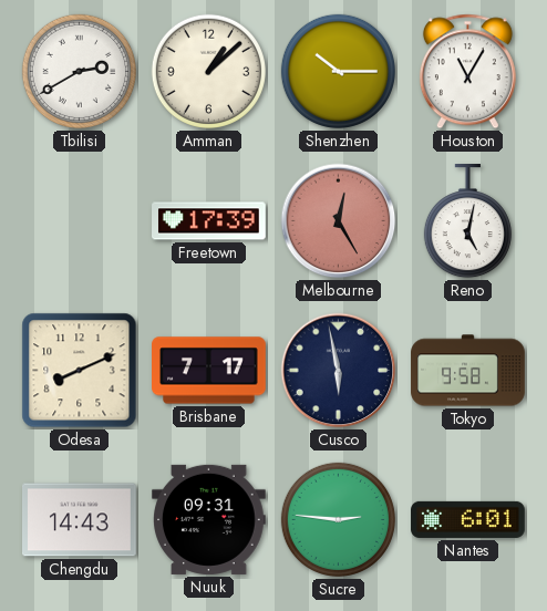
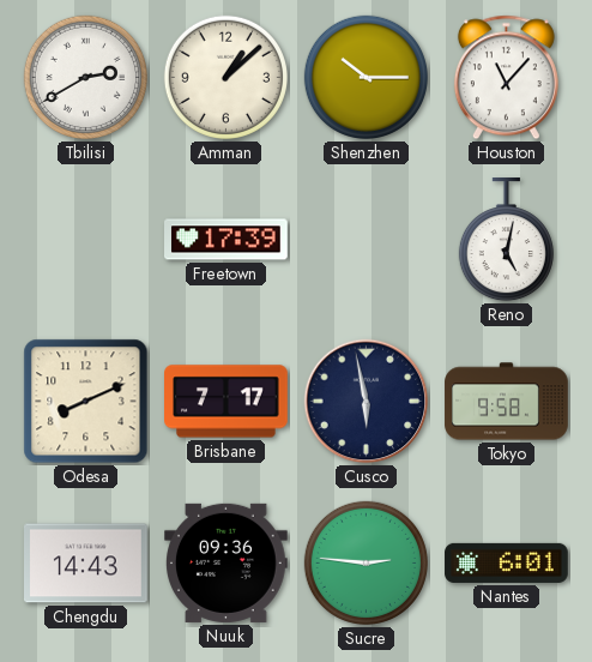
Houston: 11:05 -> 11:07 (506, 78)
Melbourne: 12:25 -> none (339, 221)
Nuuk: 09:31 -> 09:36 (226, 562)
